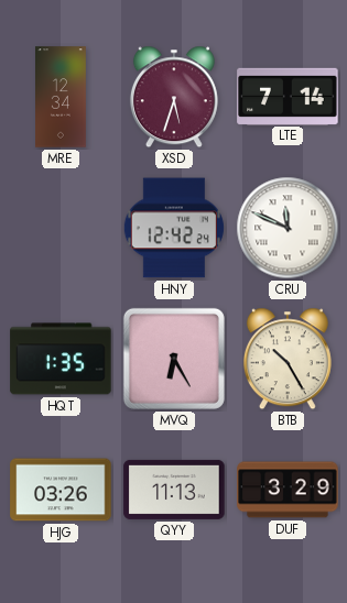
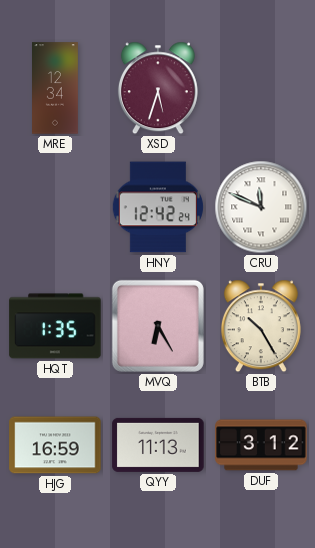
LTE: 7:14 -> none (288, 96)
HJG: 03:26 -> 16:59 (55, 445)
DUF: 3:29 -> 3:12 (261, 445)
